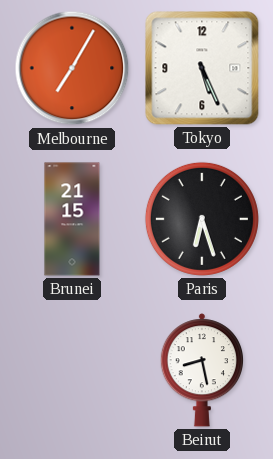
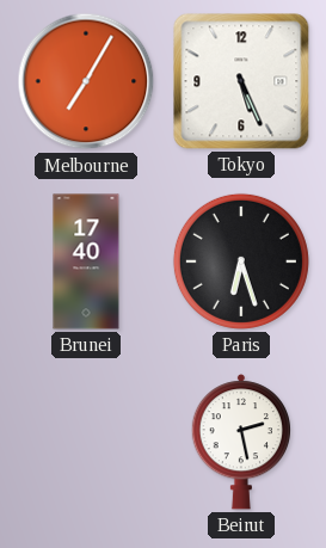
Brunei: 21:15 -> 17:40 (86, 261)
Beirut: 8:28 -> 2:28 (240, 442)
